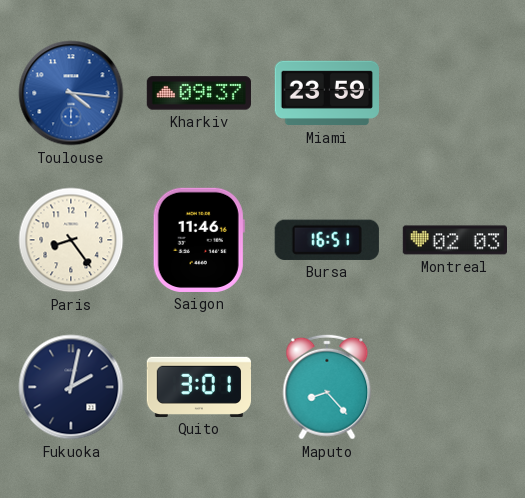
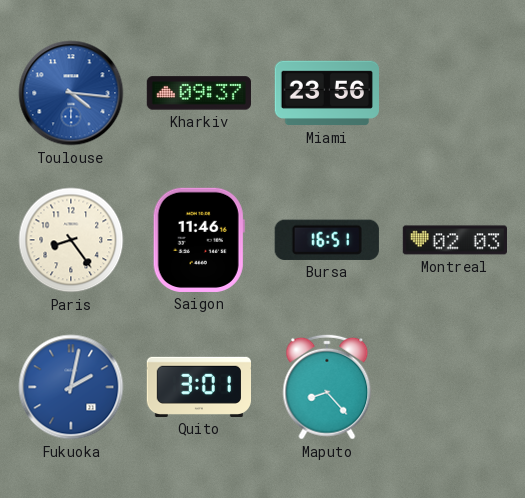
Miami: 23:59 -> 23:56 (326, 93)
Fukuoka dial: navy -> blue (71, 387)
